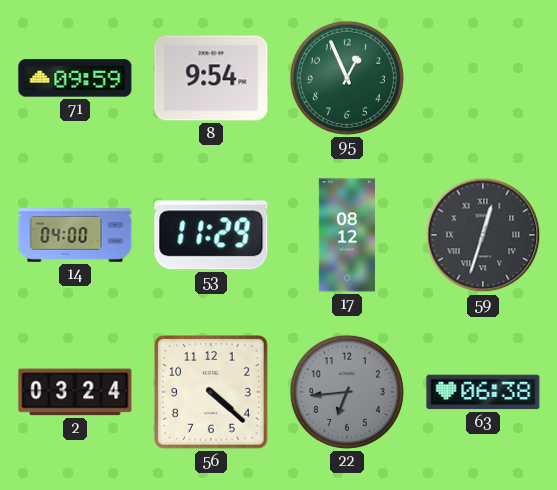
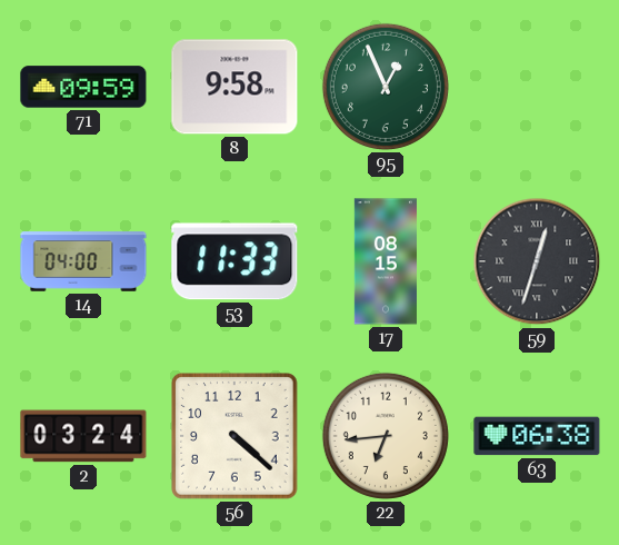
8: 9:54 -> 9:58 (234, 87)
53: 11:29 -> 11:33 (234, 261)
17: 08:12 -> 08:15 (386, 261)
22 dial: grey -> cream (386, 436)
